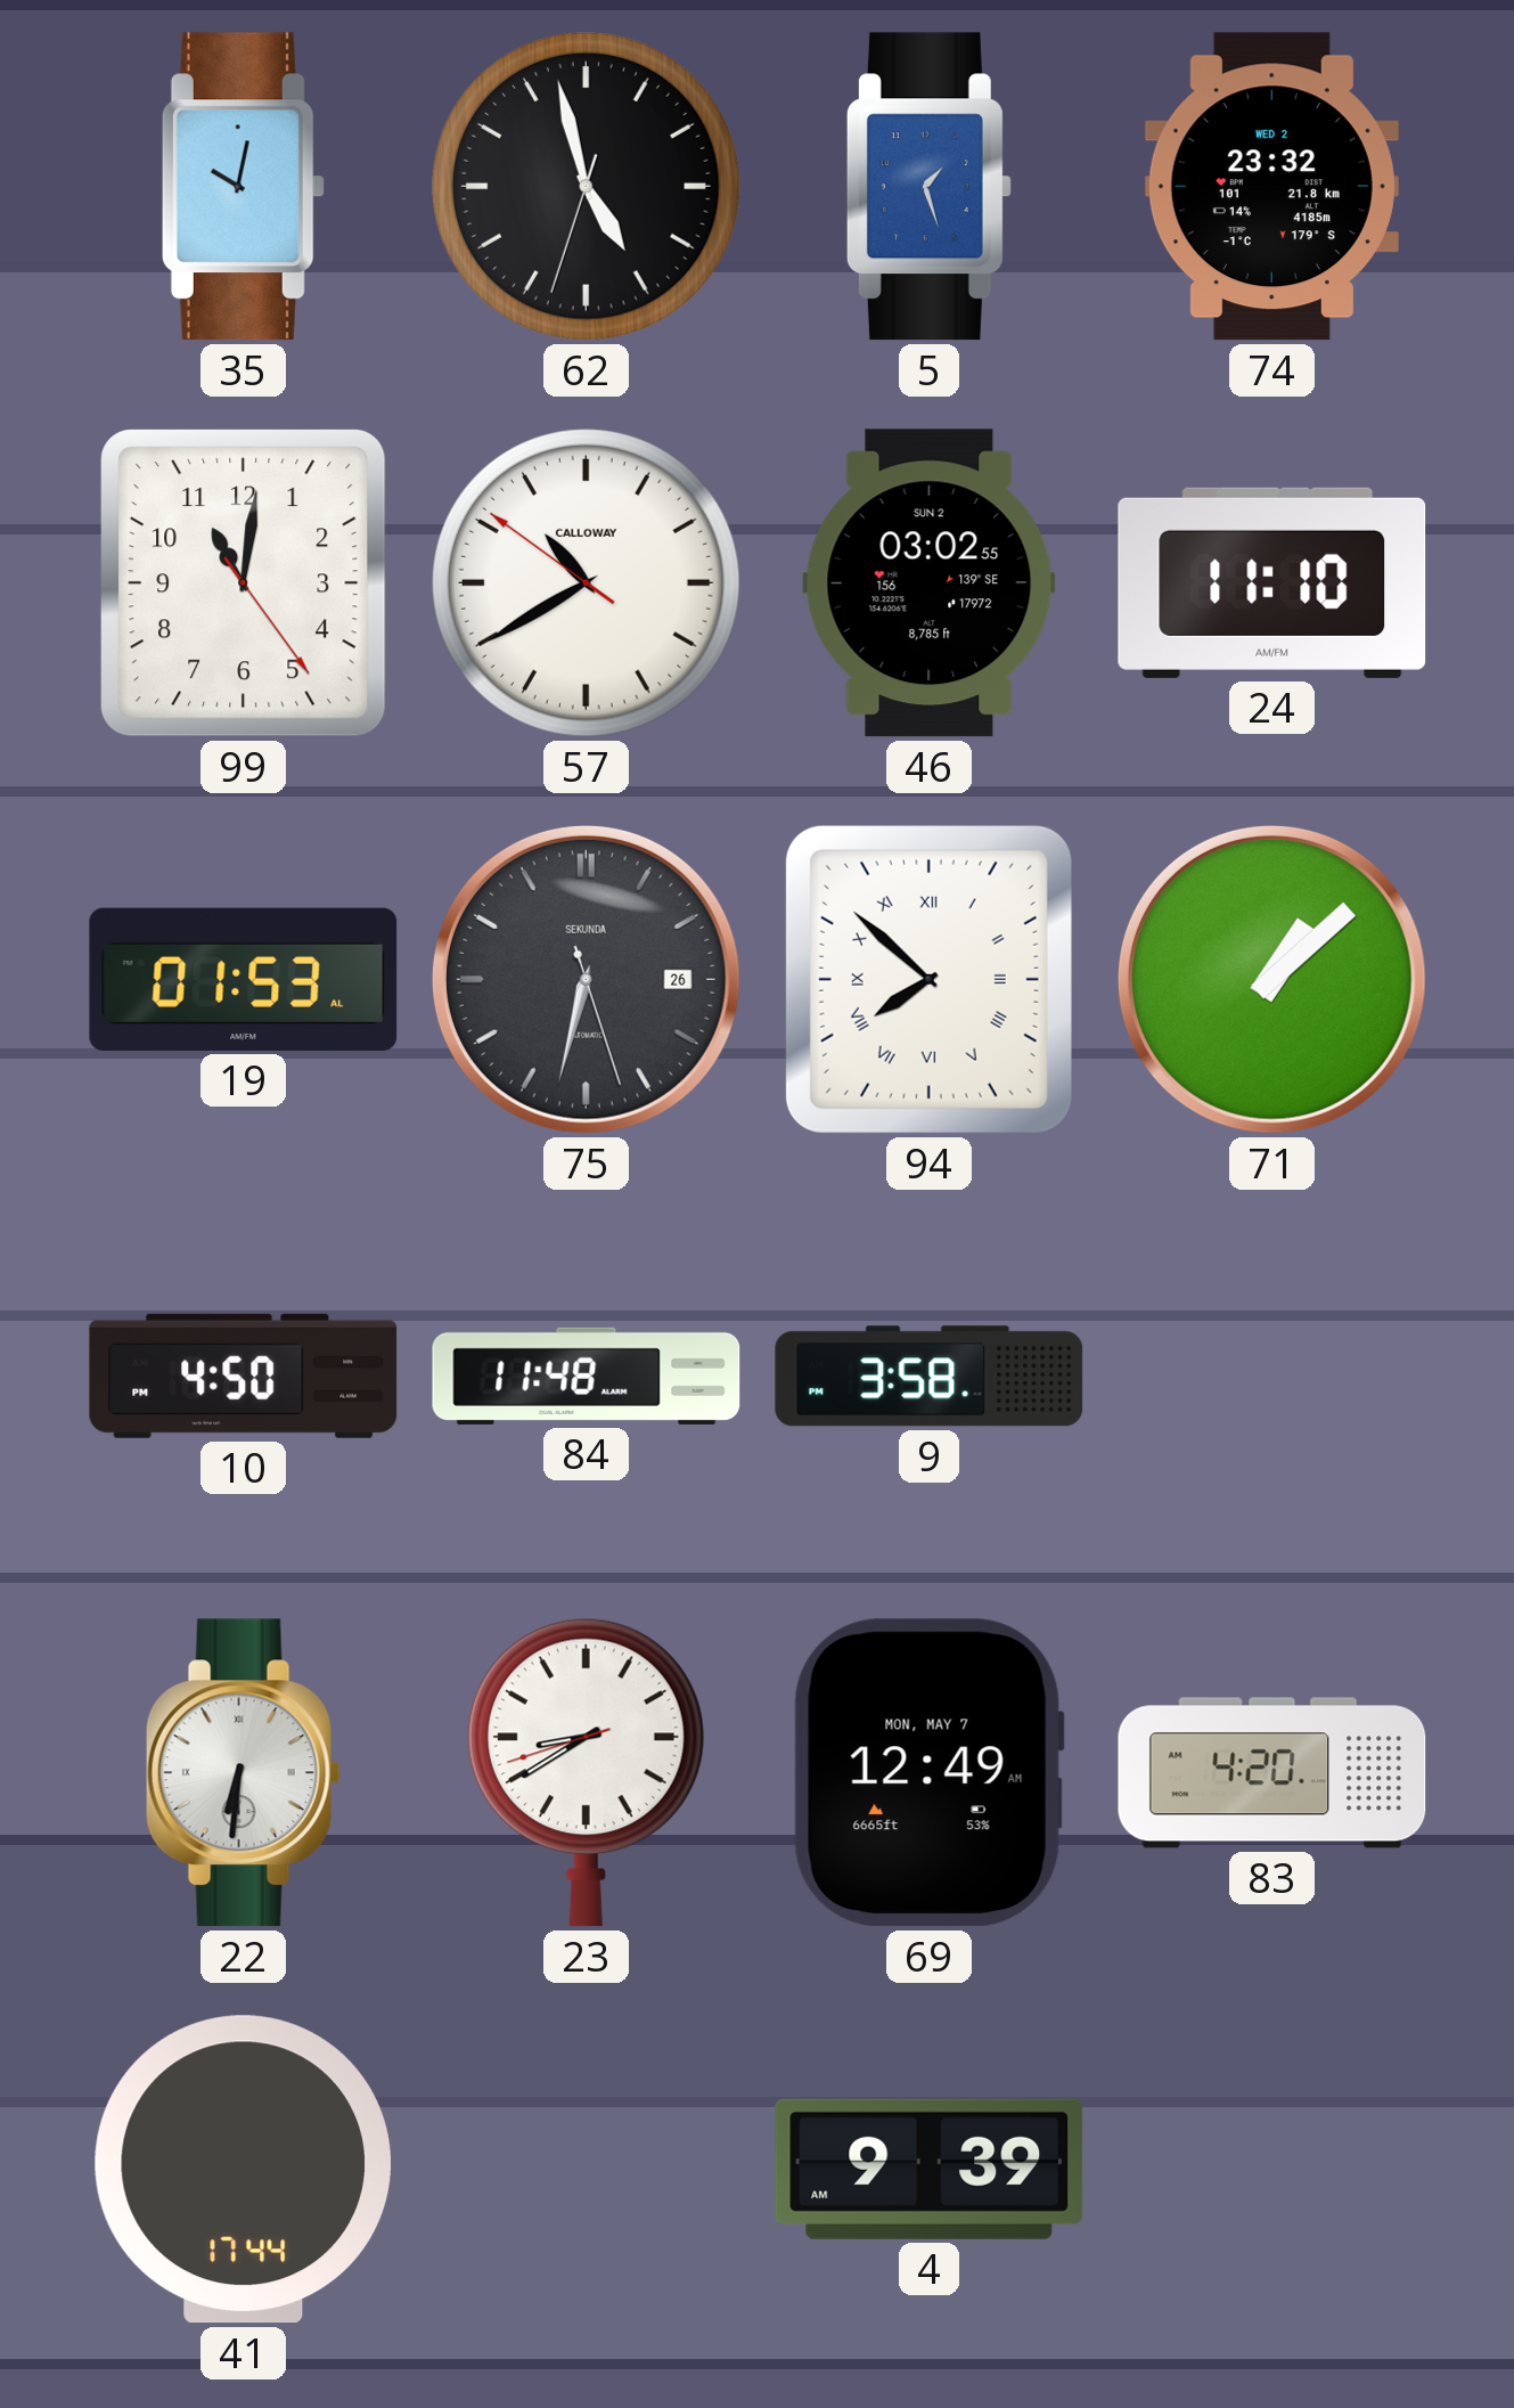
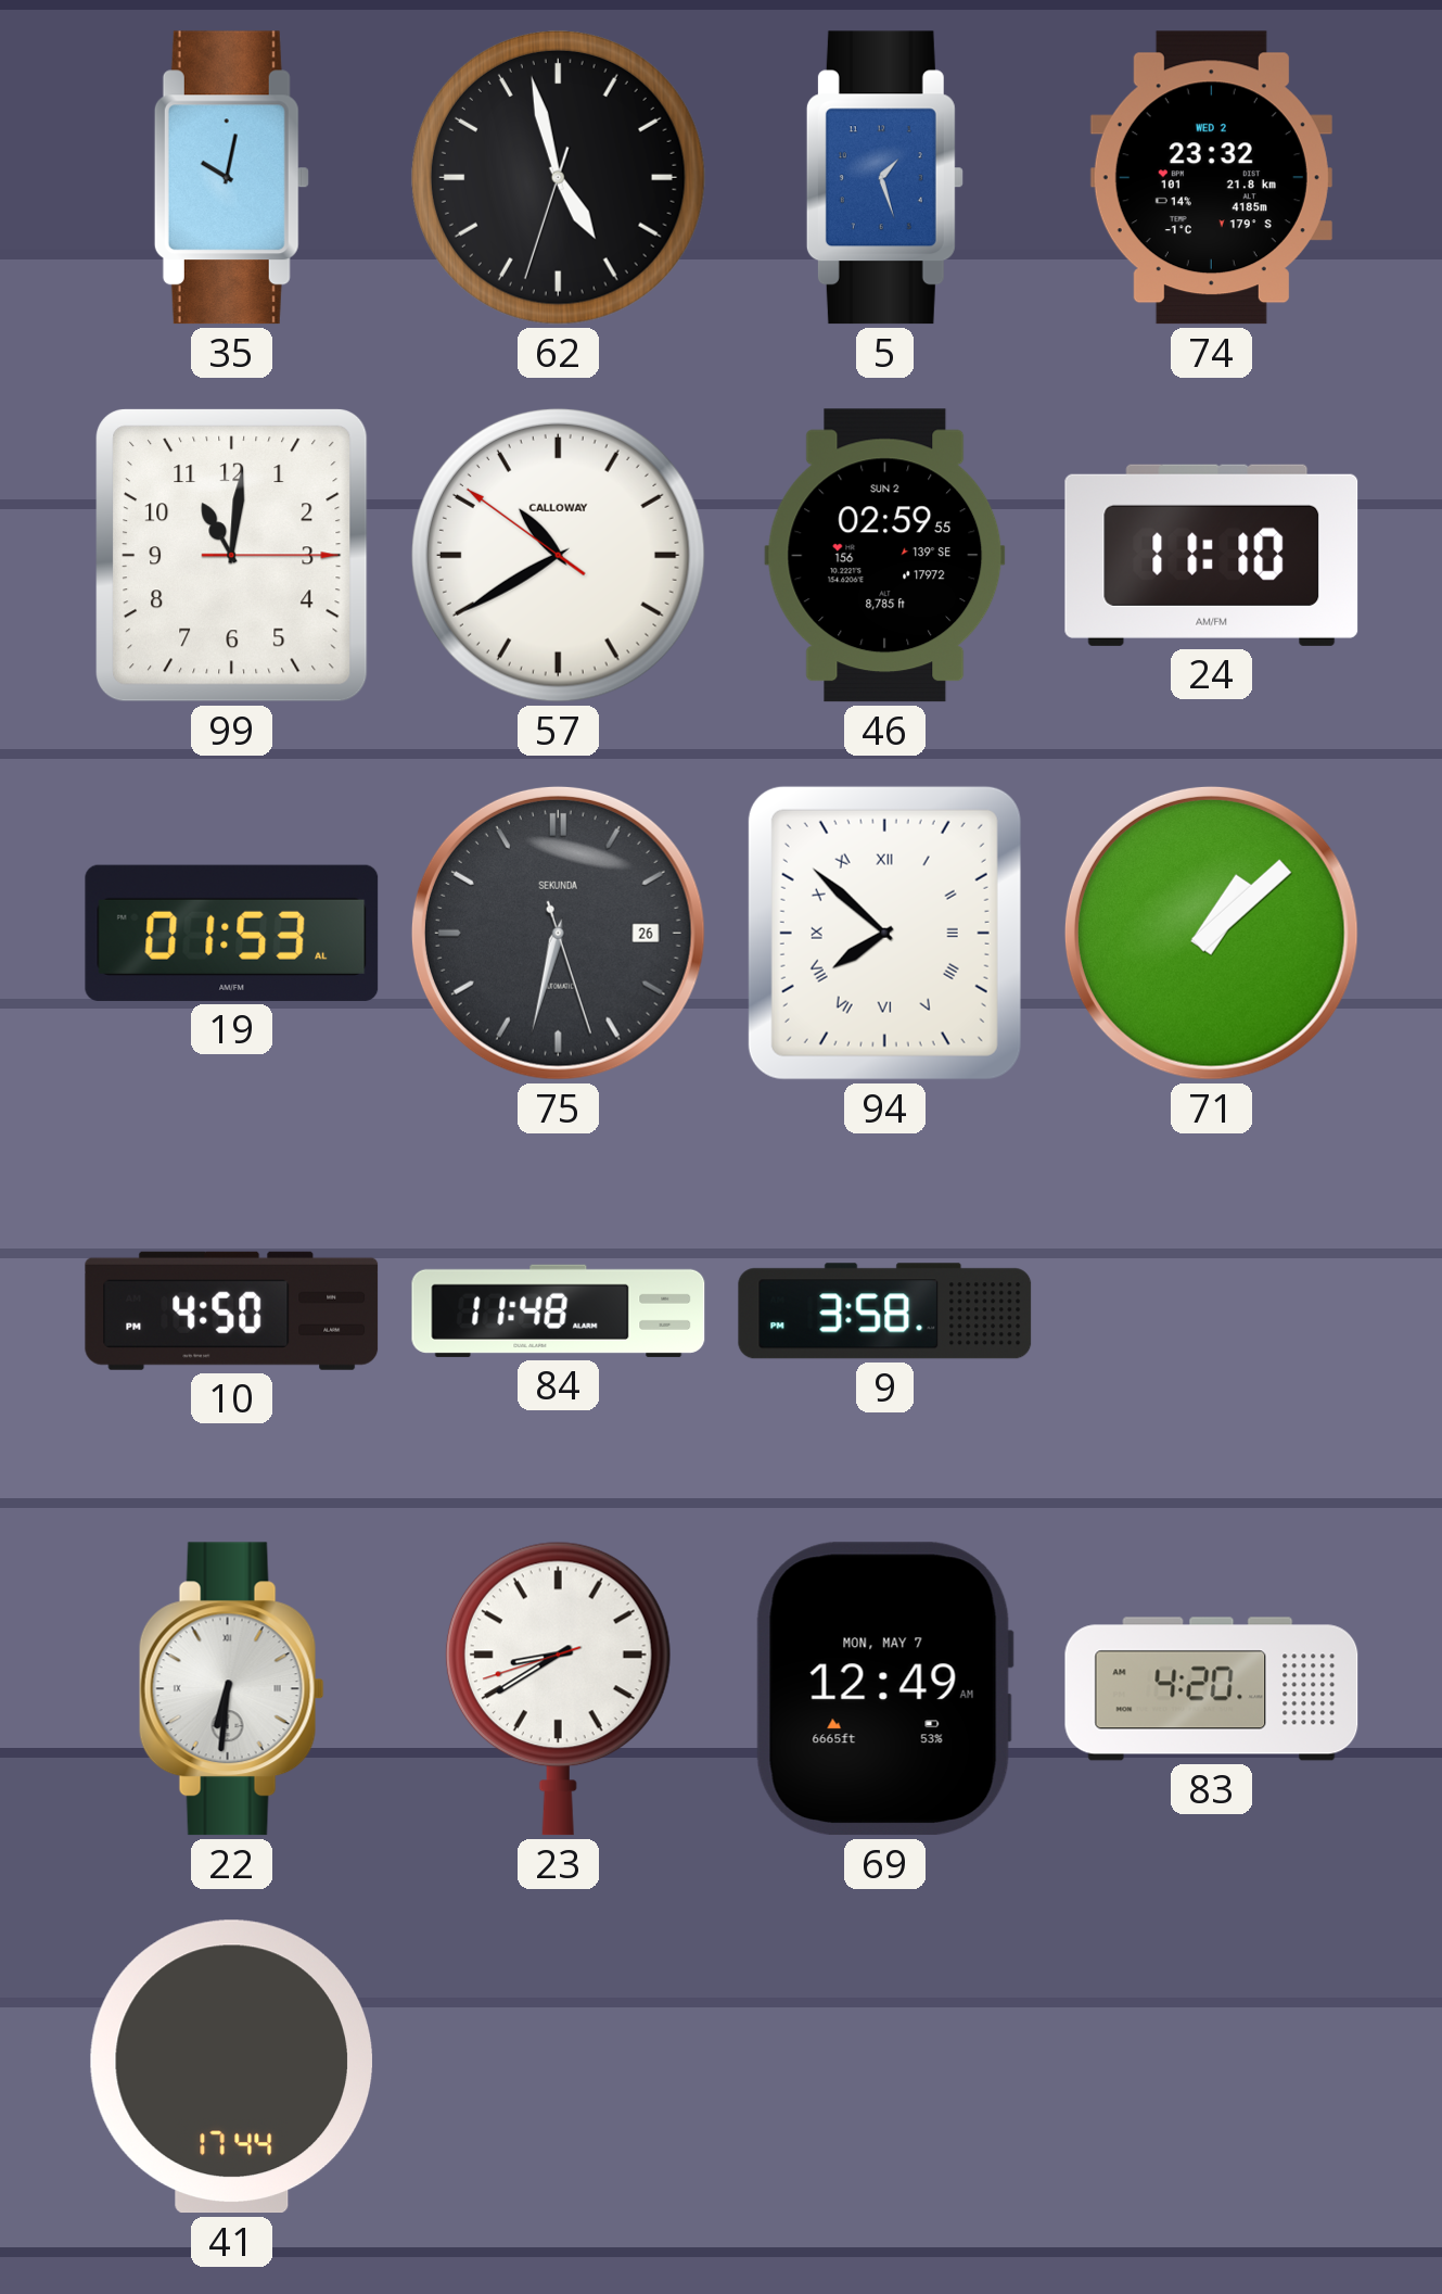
99: 11:01:24 -> 11:01:15 (232, 556)
46: 03:02 -> 02:59 (885, 556)
4: 9:39 -> none (930, 2169)
